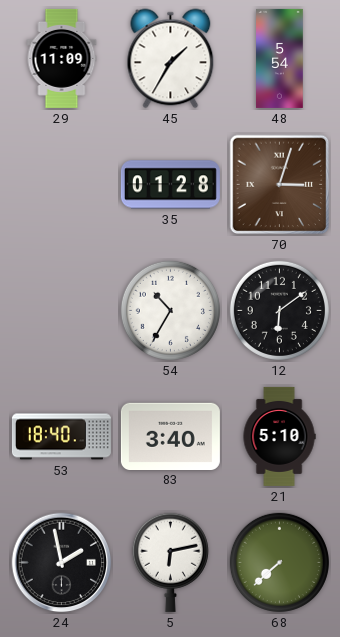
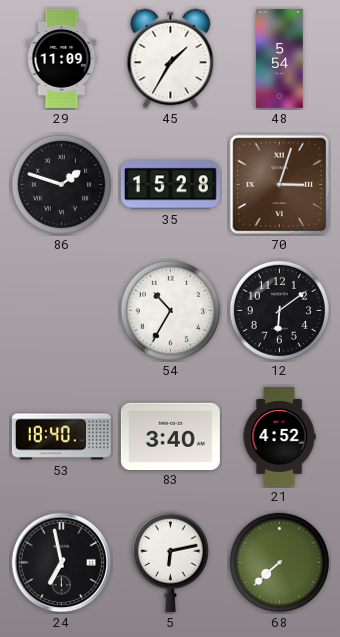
86: none -> 1:48 (61, 184)
35: 01:28 -> 15:28 (170, 185)
21: 5:10 -> 4:52 (279, 436)
24: 1:58 -> 6:58 (62, 563)
